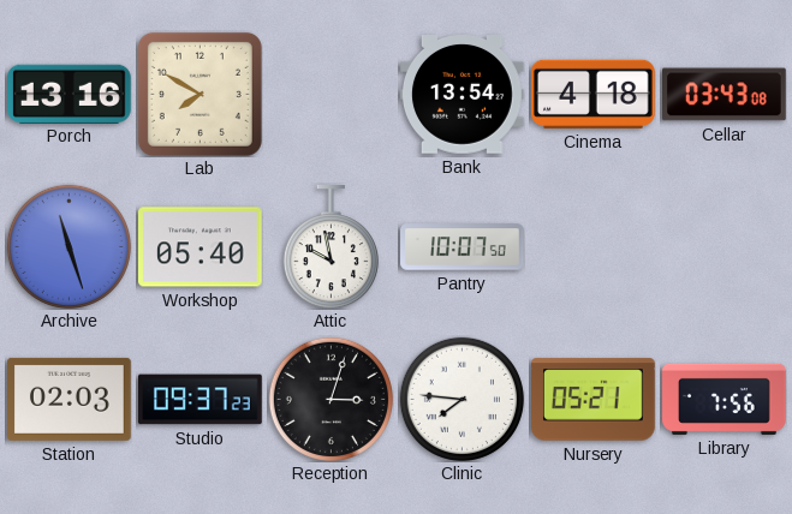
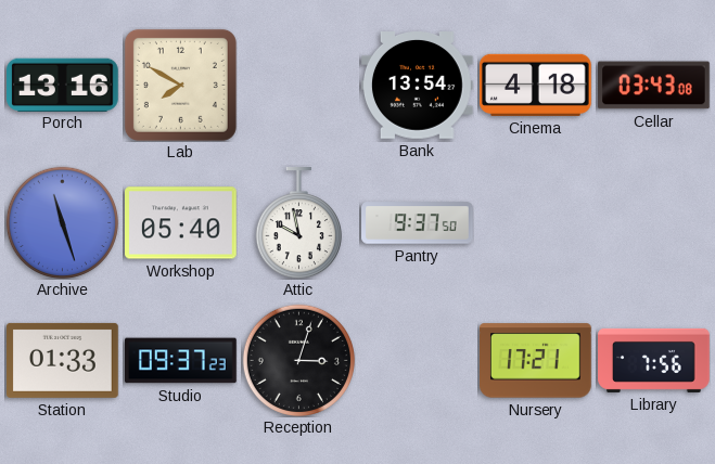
Pantry: 10:07 -> 9:37 (418, 223)
Station: 02:03 -> 01:33 (63, 360)
Clinic: 7:46 -> none (461, 399)
Nursery: 05:21 -> 17:21 (536, 361)
